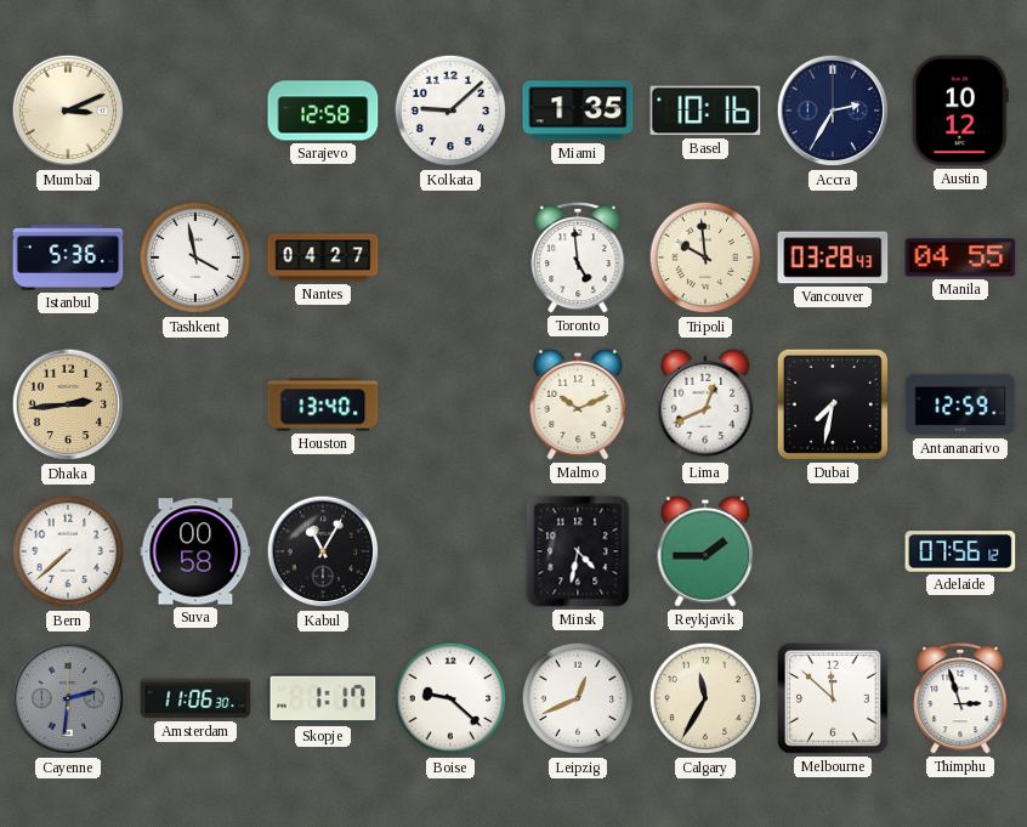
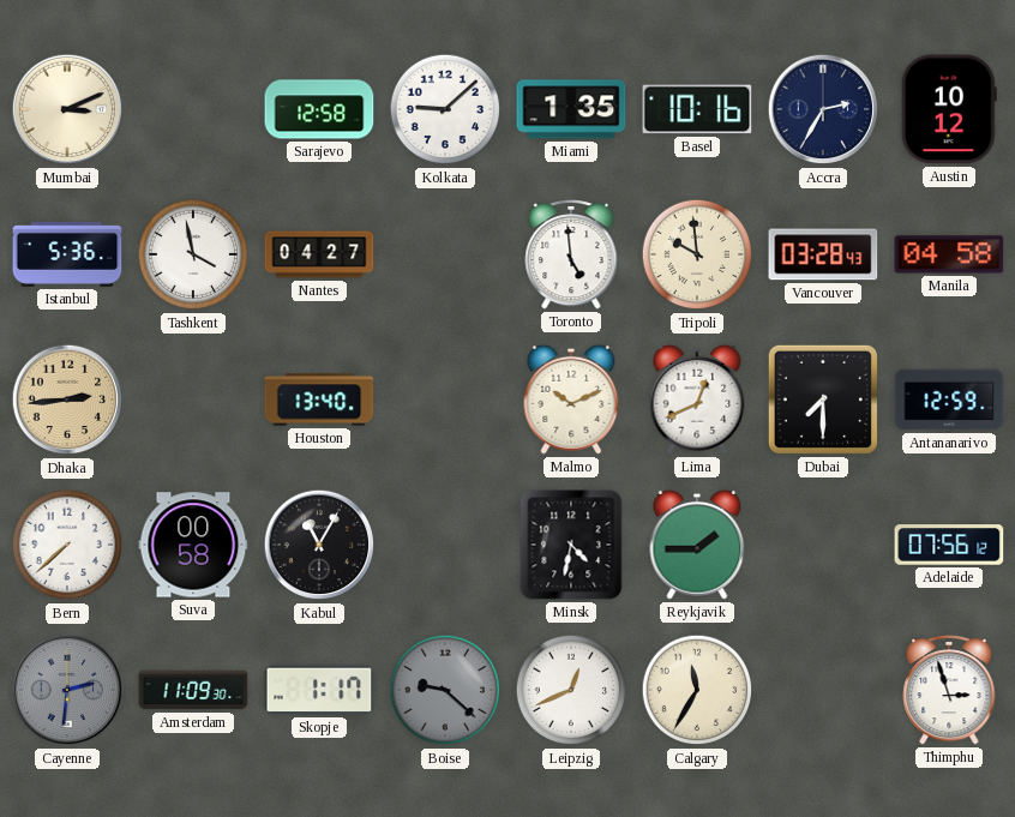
Manila: 04:55 -> 04:58 (949, 254)
Dubai: 7:32 -> 7:30 (823, 400)
Amsterdam: 11:06 -> 11:09 (193, 690)
Boise dial: white -> grey (445, 690)
Melbourne: 11:52 -> none (833, 698)
